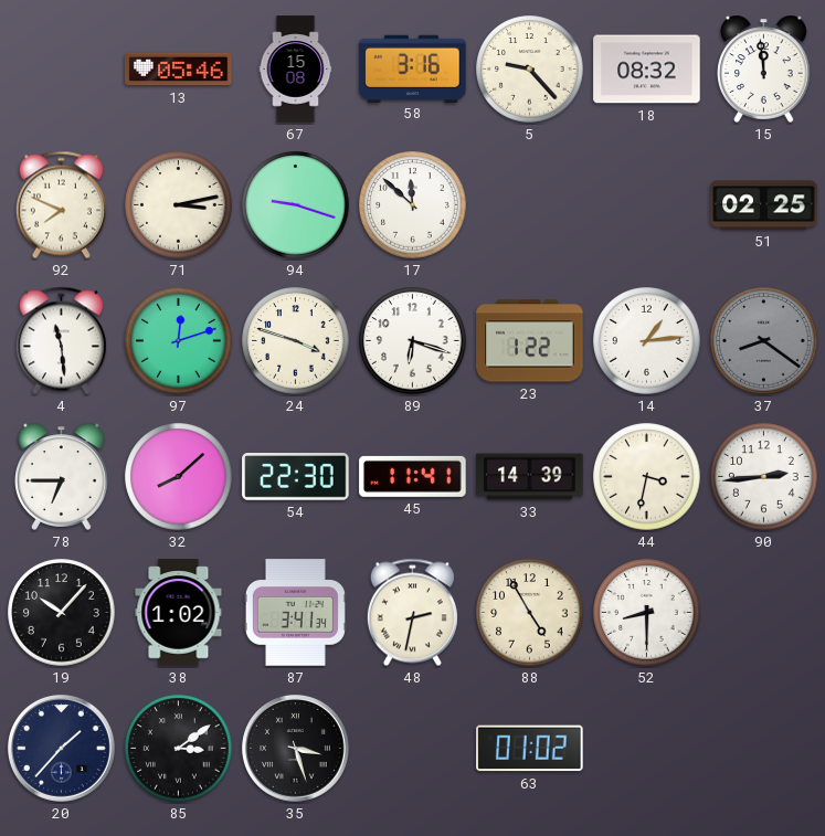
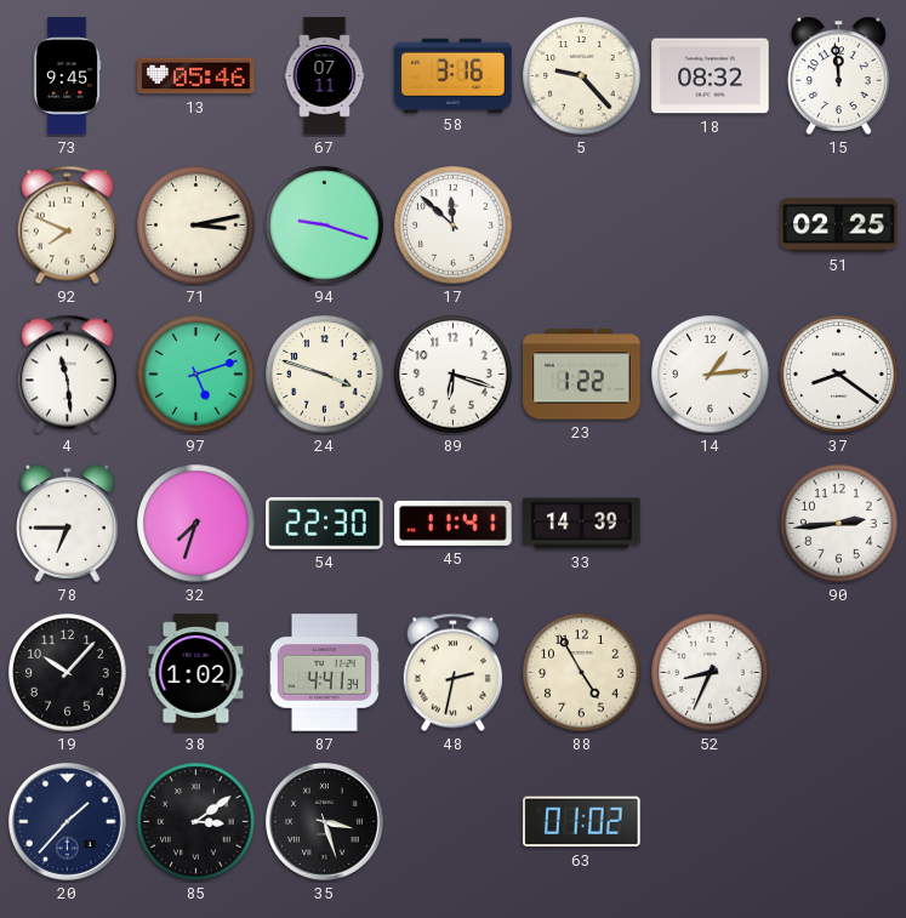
73: none -> 9:45 (67, 76)
67: 15:08 -> 07:11 (325, 76)
97: 12:12 -> 5:12 (196, 375)
37 dial: grey -> white (839, 375)
32: 8:08 -> 7:33 (196, 524)
44: 3:32 -> none (647, 477)
87: 3:41 -> 4:41 (324, 673)
52: 8:30 -> 8:34 (711, 673)
